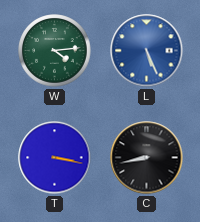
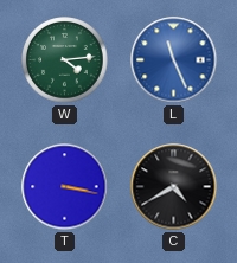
L: 5:26 -> 11:26 (174, 60)
C: 8:43 -> 4:40 (174, 187)
